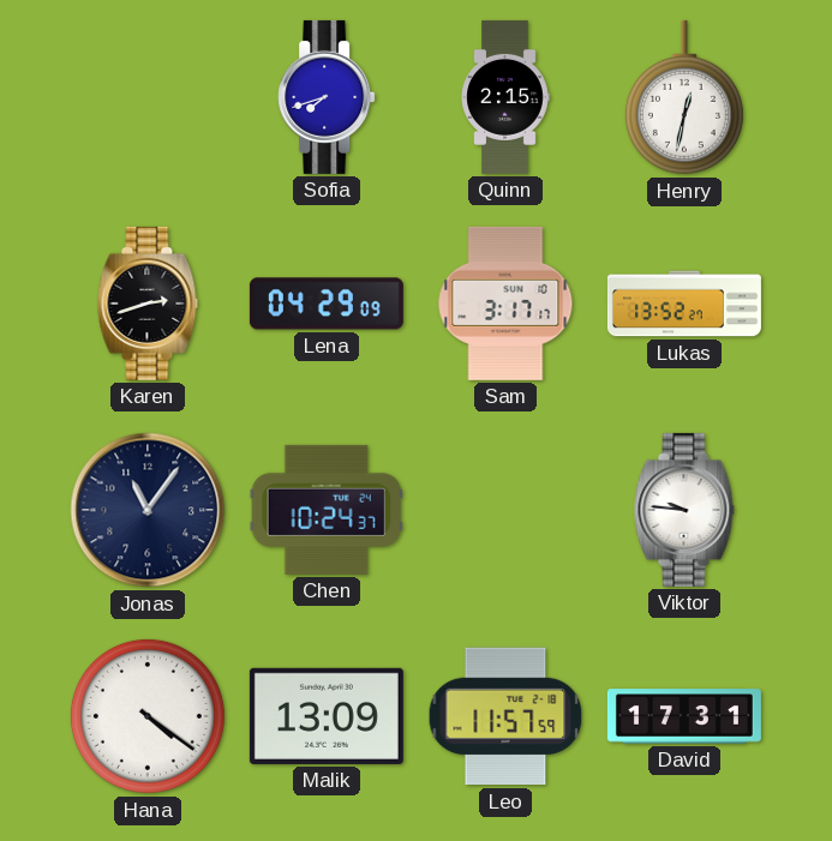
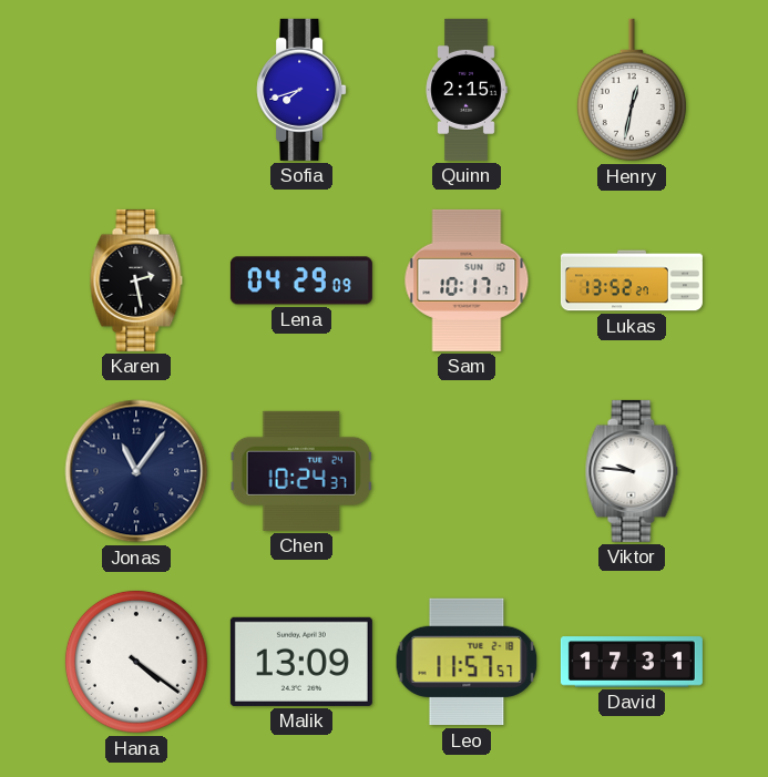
Karen: 2:42 -> 2:28 (136, 280)
Sam: 3:17 -> 10:17 (467, 280)
Leo: 11:57:59 -> 11:57:57 (467, 662)
